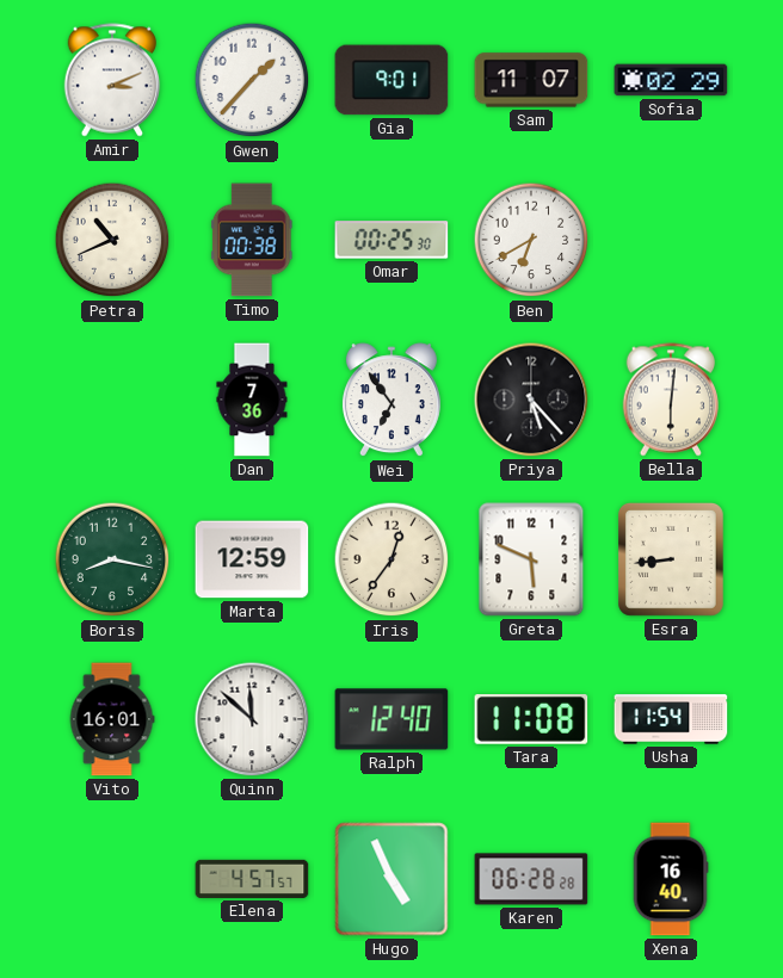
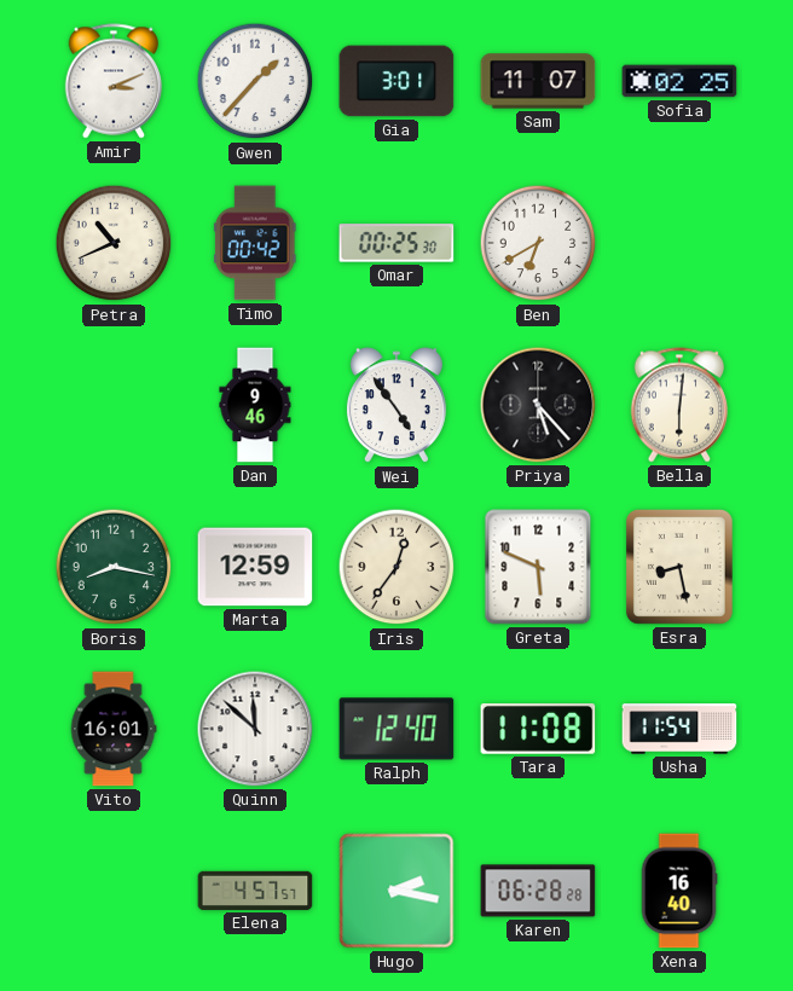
Gia: 9:01 -> 3:01 (396, 81)
Sofia: 02:29 -> 02:25 (679, 81)
Timo: 00:38 -> 00:42 (255, 243)
Dan: 7:36 -> 9:46 (255, 405)
Wei: 6:54 -> 4:54 (396, 406)
Esra: 8:44 -> 8:28 (679, 567)
Hugo: 4:56 -> 2:17 (396, 891)
